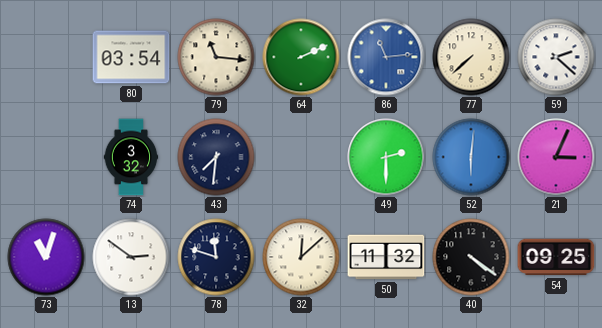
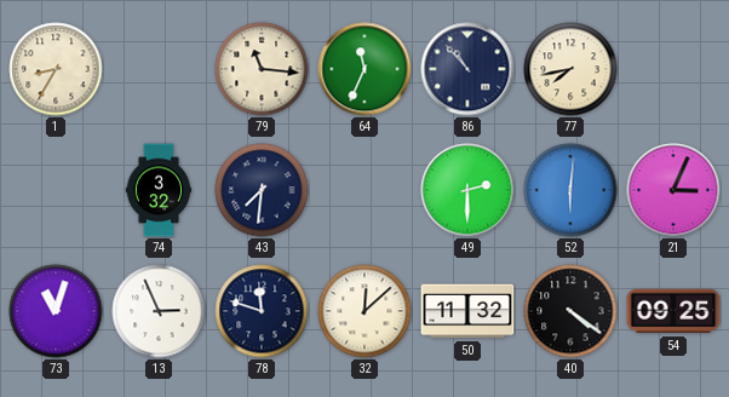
1: none -> 8:35 (56, 69)
80: 03:54 -> none (131, 57)
64: 2:11 -> 11:34 (364, 69)
86: 11:14 -> 10:53 (467, 69)
86 dial: blue -> navy (467, 69)
77: 7:38 -> 7:43 (570, 69)
59: 2:22 -> none (556, 57)
13: 2:51 -> 2:56 (159, 311)
